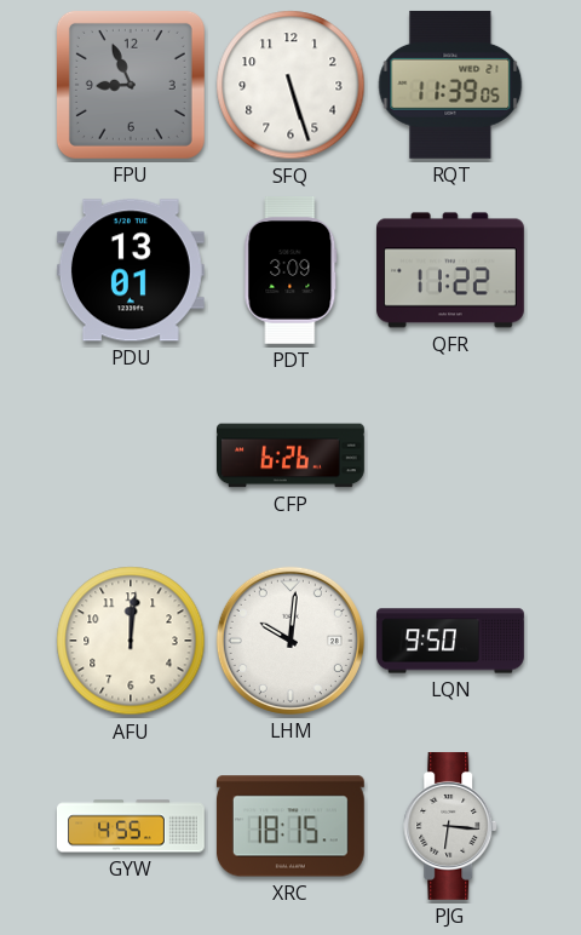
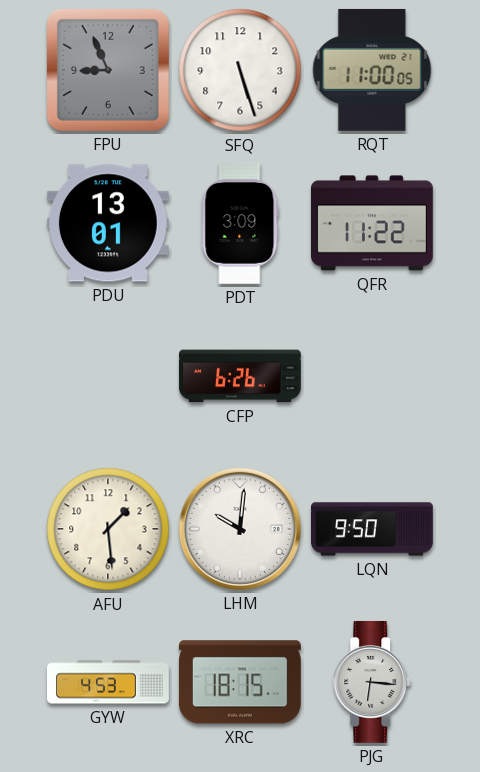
RQT: 11:39 -> 11:00 (372, 70)
AFU: 12:01 -> 1:29 (108, 529)
GYW: 4:55 -> 4:53 (109, 682)
